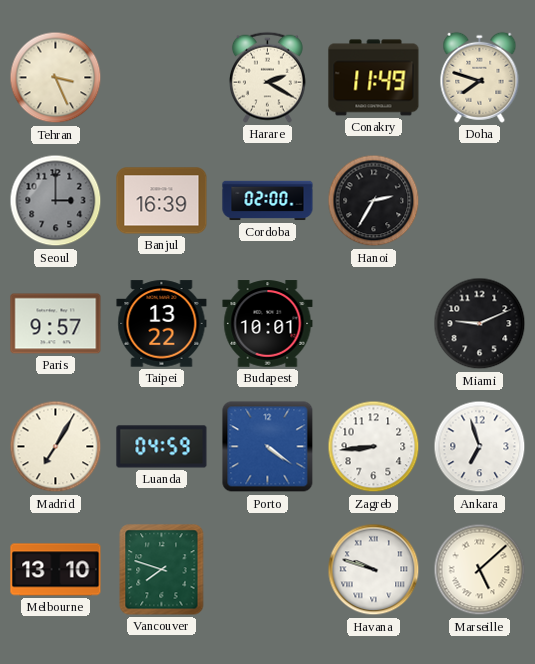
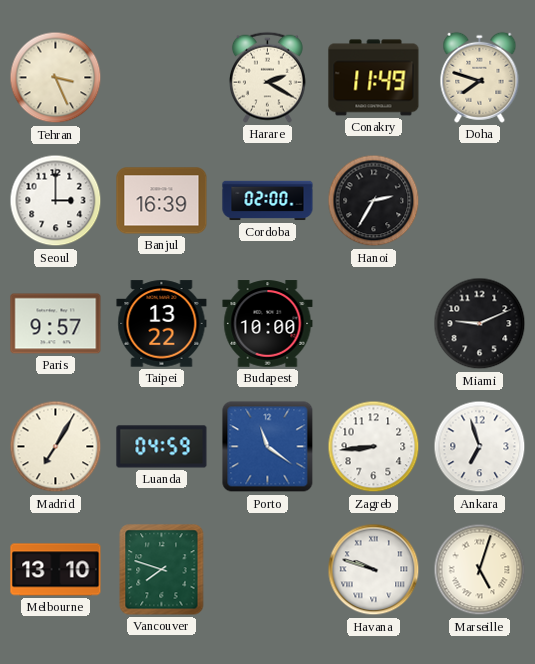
Seoul dial: grey -> white (56, 201)
Budapest: 10:01 -> 10:00 (268, 324)
Porto: 4:21 -> 11:21 (268, 447)
Marseille: 5:08 -> 5:03 (480, 570)
